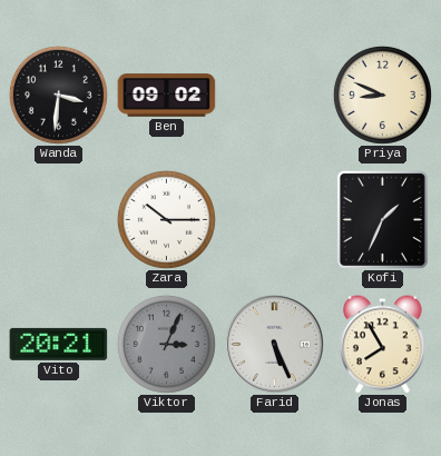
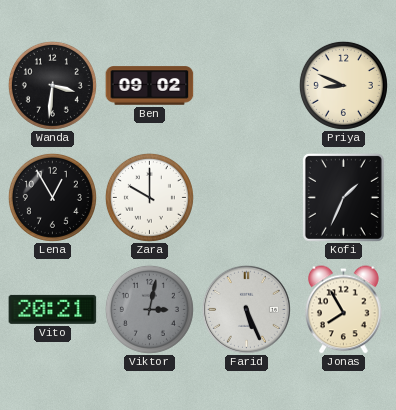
Lena: none -> 12:55 (52, 197)
Zara: 10:15 -> 10:00 (149, 197)
Viktor: 3:04 -> 3:02 (149, 309)
